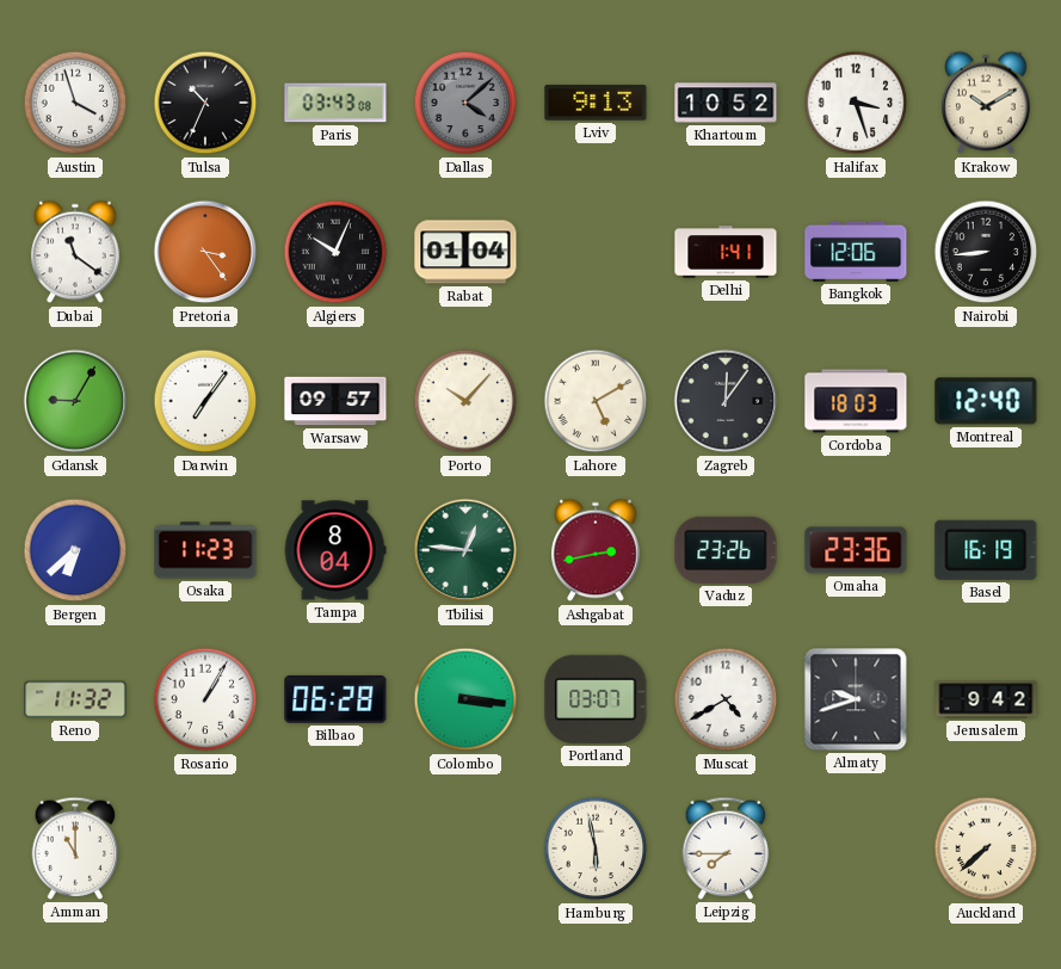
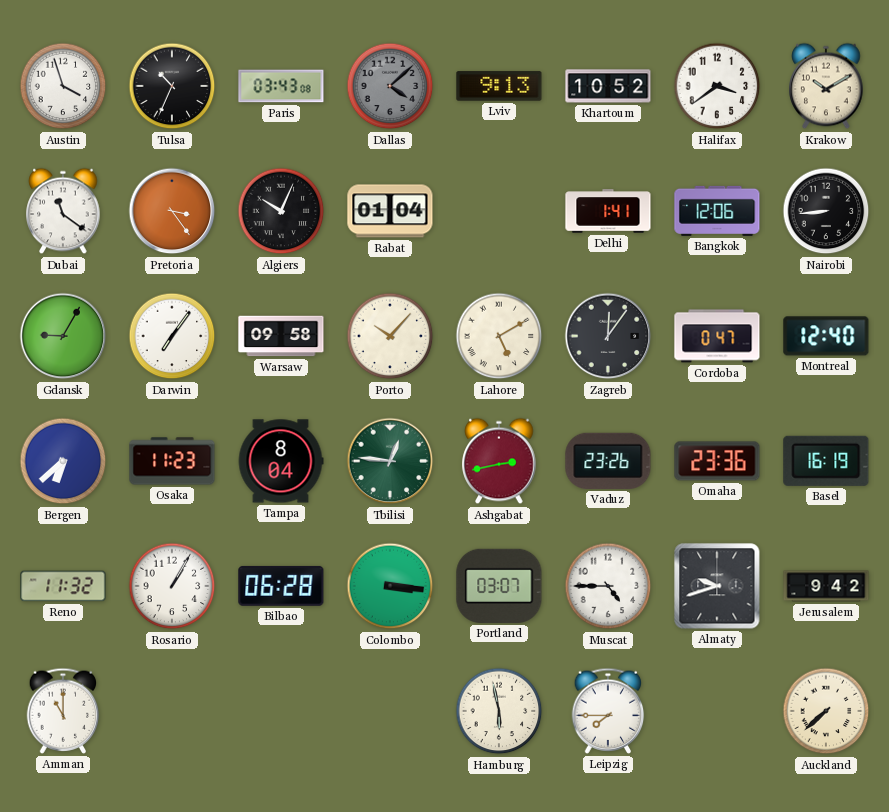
Halifax: 3:27 -> 3:39 (717, 86)
Warsaw: 09:57 -> 09:58 (281, 336)
Cordoba: 18:03 -> 0:47 (717, 336)
Muscat: 4:40 -> 4:45 (608, 586)
